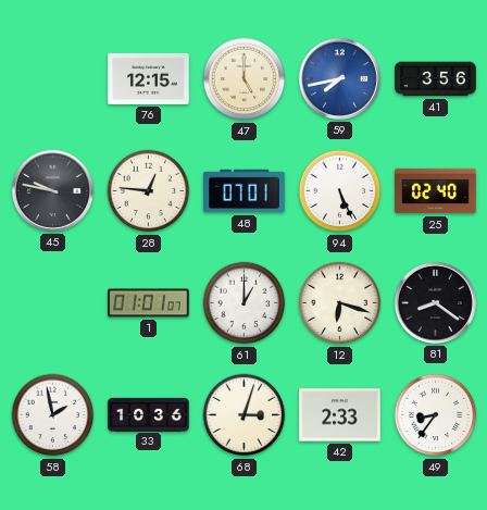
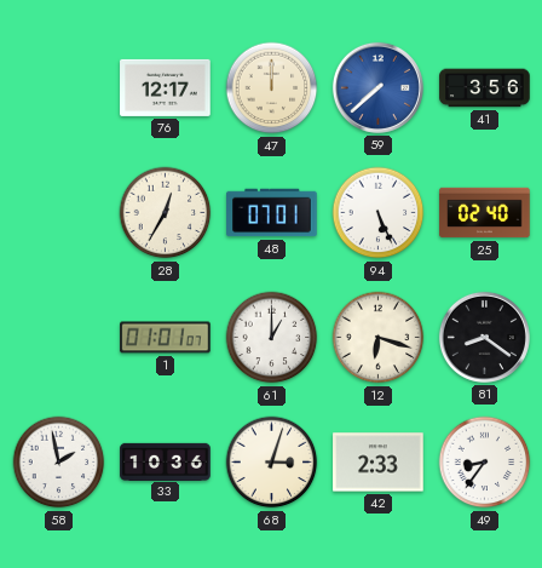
76: 12:15 -> 12:17 (166, 87)
47: 5:00 -> 12:00 (272, 88)
59: 7:43 -> 7:38 (377, 87)
45: 9:47 -> none (52, 190)
28: 12:46 -> 12:35 (166, 213)
